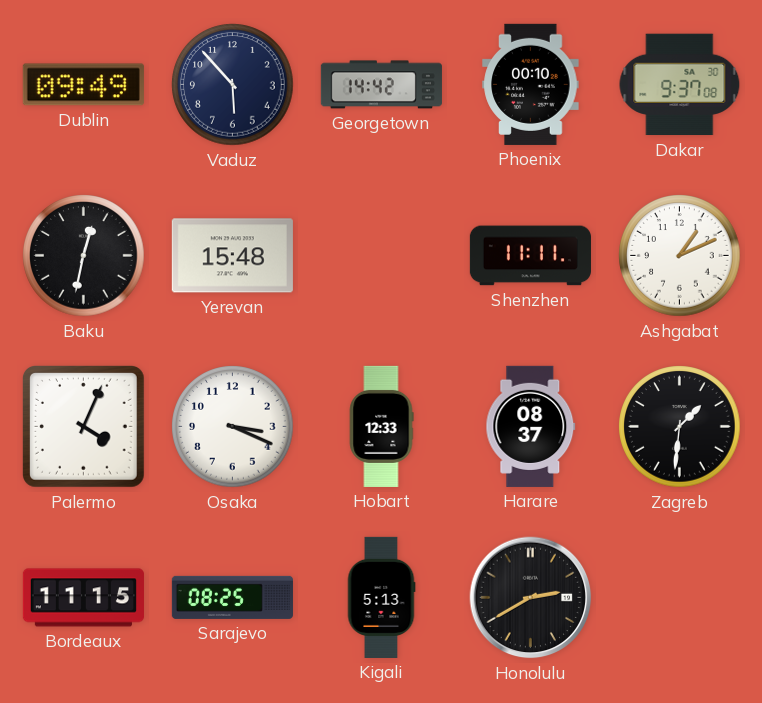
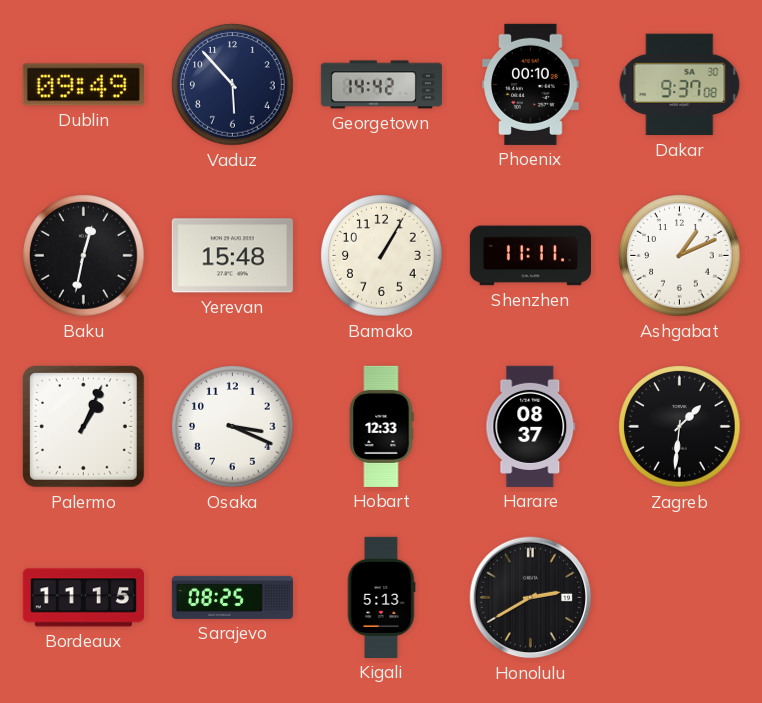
Bamako: none -> 1:05 (382, 256)
Palermo: 4:04 -> 1:04 (83, 426)
